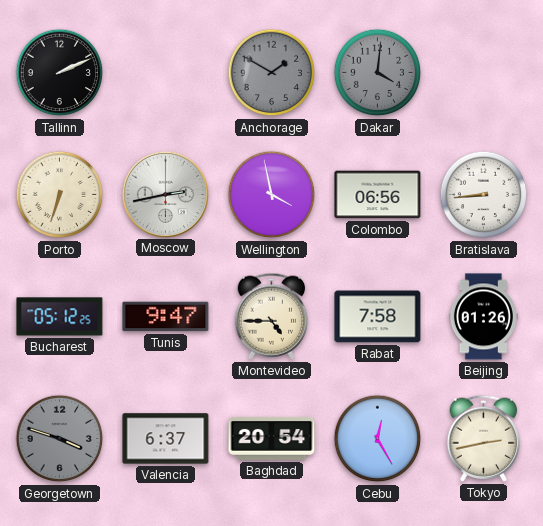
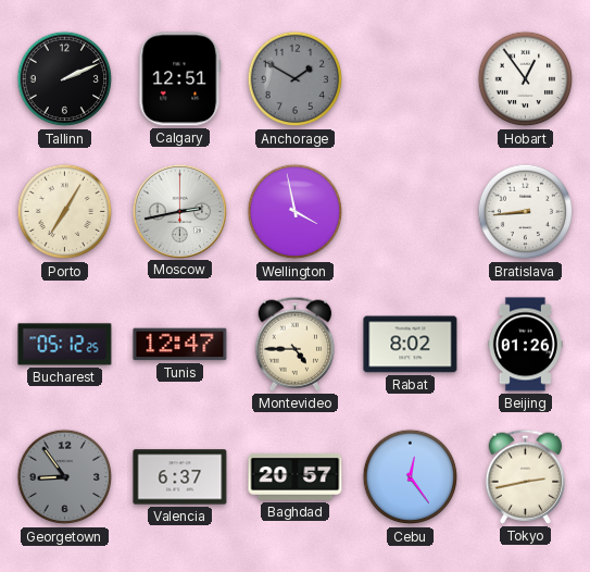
Calgary: none -> 12:51 (180, 79)
Dakar: 4:01 -> none (378, 73)
Hobart: none -> 12:54 (526, 79)
Porto: 6:33 -> 7:05 (65, 212)
Colombo: 06:56 -> none (378, 195)
Tunis: 9:47 -> 12:47 (180, 345)
Rabat: 7:58 -> 8:02 (411, 345)
Georgetown: 3:48 -> 8:54 (65, 477)
Baghdad: 20:54 -> 20:57 (296, 476)
Cebu: 12:25 -> 12:24 (411, 477)
